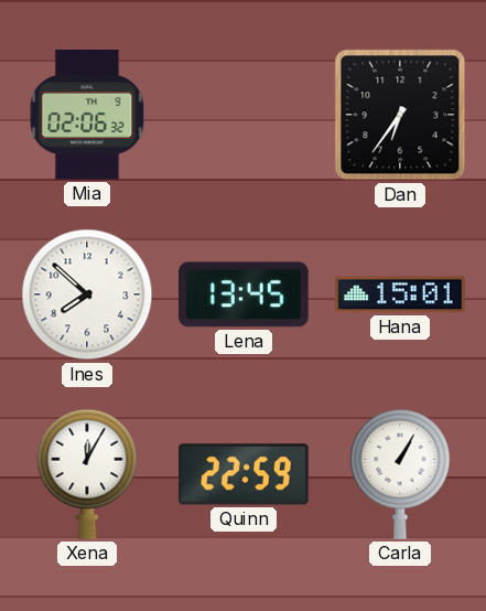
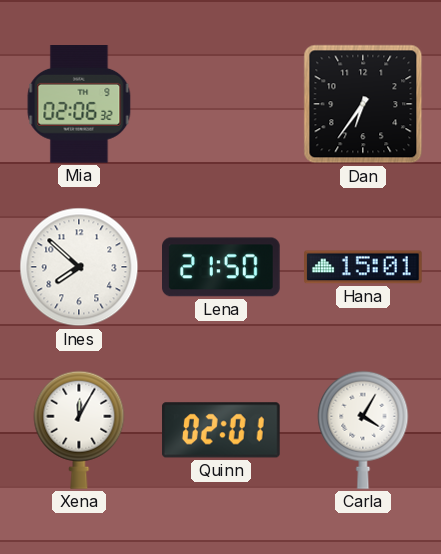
Lena: 13:45 -> 21:50 (222, 267)
Quinn: 22:59 -> 02:01 (222, 430)
Carla: 1:05 -> 4:05 (363, 430)
